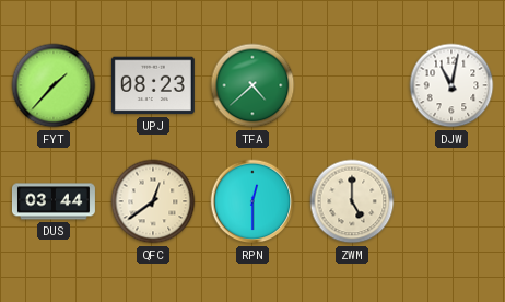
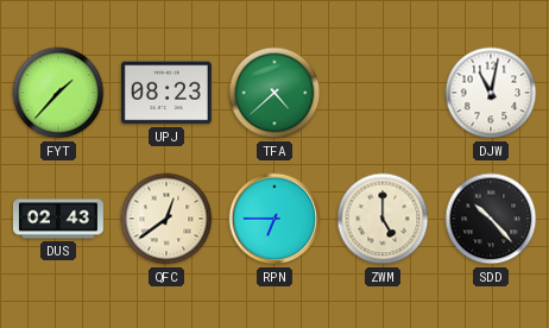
DUS: 03:44 -> 02:43 (58, 219)
RPN: 12:30 -> 6:45 (274, 219)
SDD: none -> 10:23 (491, 219)
